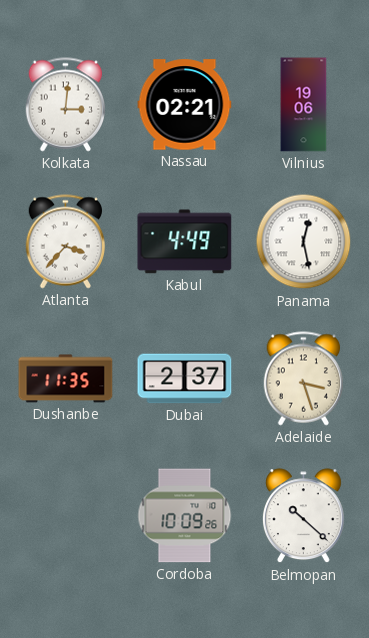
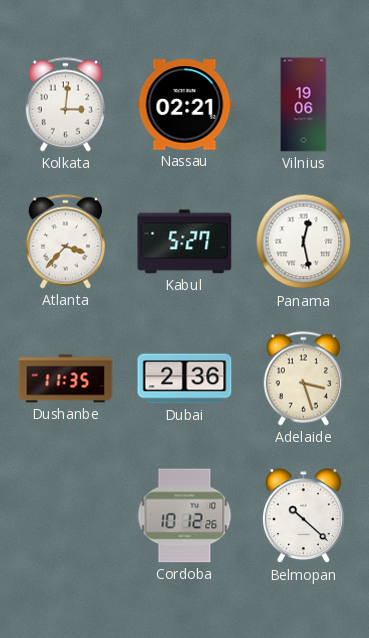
Kabul: 4:49 -> 5:27 (185, 242)
Dubai: 2:37 -> 2:36 (185, 379)
Cordoba: 10:09 -> 10:12 (185, 516)
